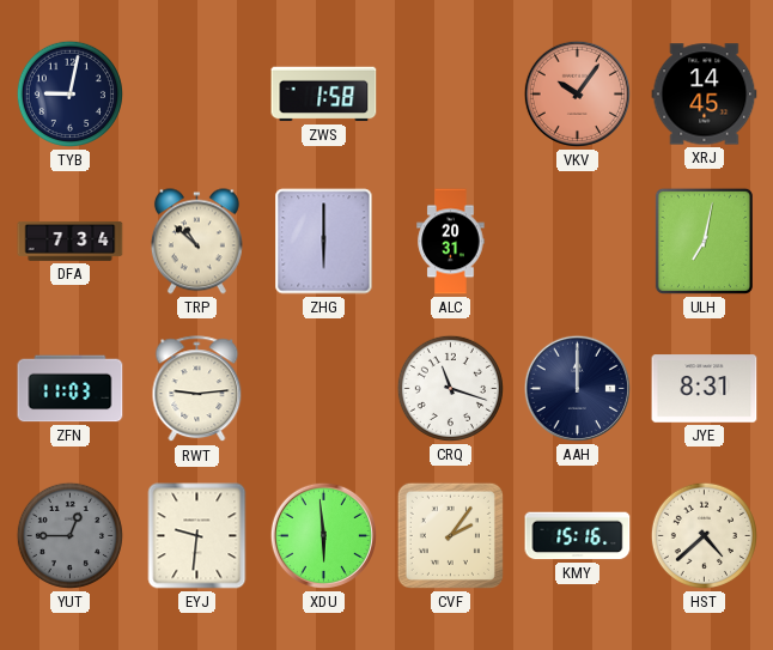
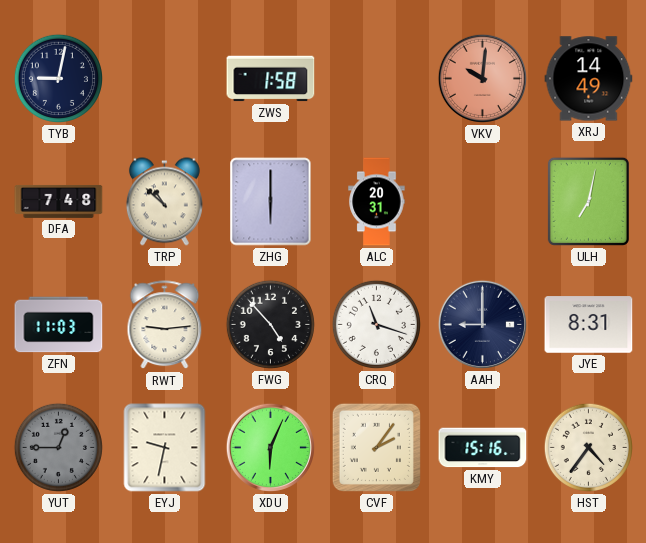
VKV: 10:06 -> 10:01 (482, 78)
XRJ: 14:45 -> 14:49 (589, 79)
DFA: 7:34 -> 7:48 (59, 201)
FWG: none -> 4:53 (270, 324)
AAH: 12:00 -> 9:00 (482, 324)
EYJ: 9:31 -> 9:32 (165, 448)
XDU: 5:59 -> 6:04 (270, 447)
HST: 4:38 -> 4:36 (588, 447)
